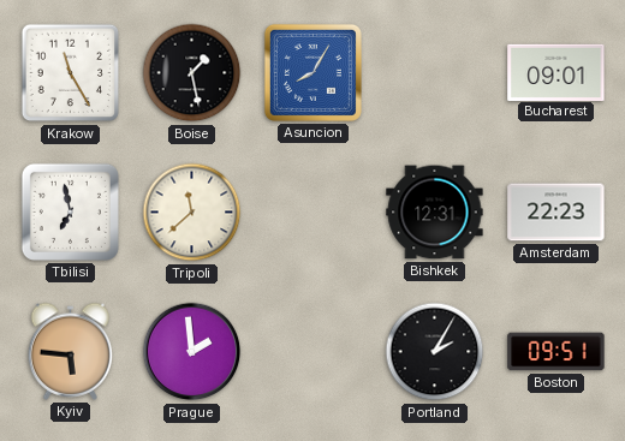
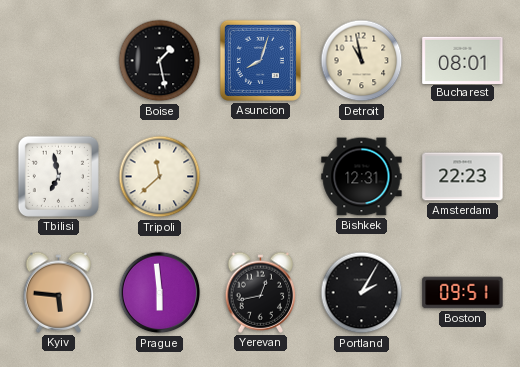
Krakow: 11:25 -> none (71, 73)
Asuncion: 8:05 -> 8:03 (260, 60)
Detroit: none -> 10:58 (362, 61)
Bucharest: 09:01 -> 08:01 (463, 60)
Prague: 1:59 -> 5:59 (160, 293)
Yerevan: none -> 12:43 (261, 292)
